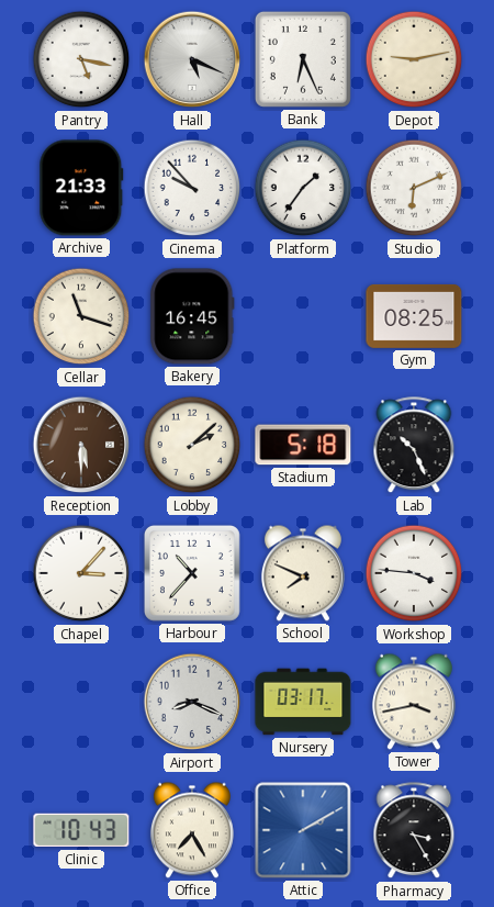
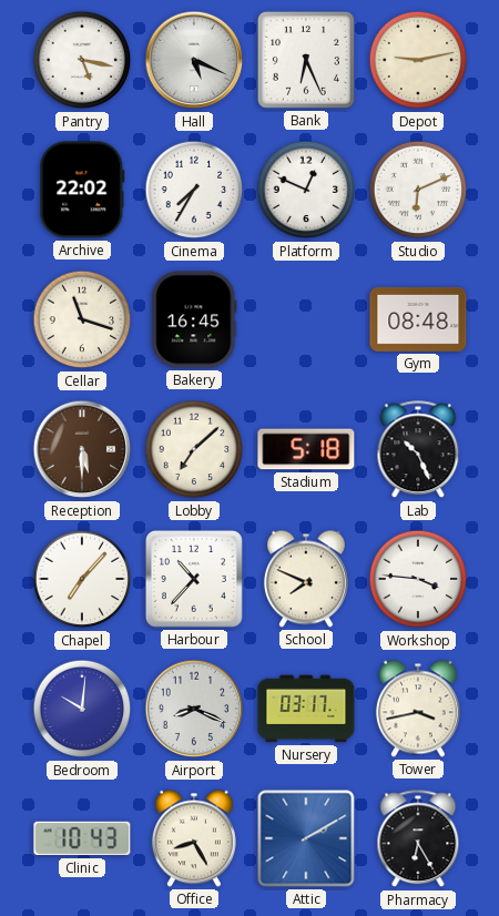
Archive: 21:33 -> 22:02 (82, 190)
Cinema: 9:53 -> 7:35 (194, 190)
Platform: 1:36 -> 12:49 (306, 190)
Gym: 08:25 -> 08:48 (418, 319)
Lobby: 2:08 -> 7:08 (194, 449)
Chapel: 3:07 -> 7:07 (82, 579)
Bedroom: none -> 10:01 (82, 709)
Office: 7:25 -> 8:25 (194, 838)
Pharmacy: 3:25 -> 6:25 (418, 839)
